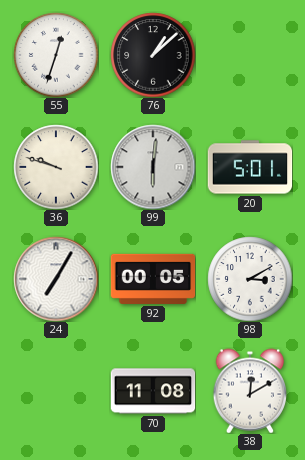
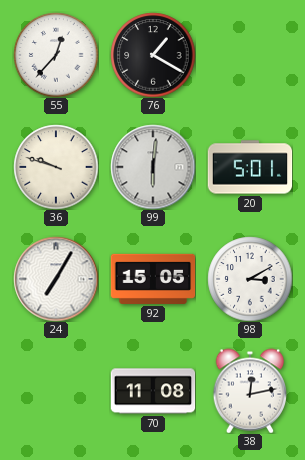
55: 12:33 -> 12:37 (56, 55)
76: 1:08 -> 1:20 (153, 55)
92: 00:05 -> 15:05 (153, 279)
38: 12:10 -> 12:13 (249, 391)
